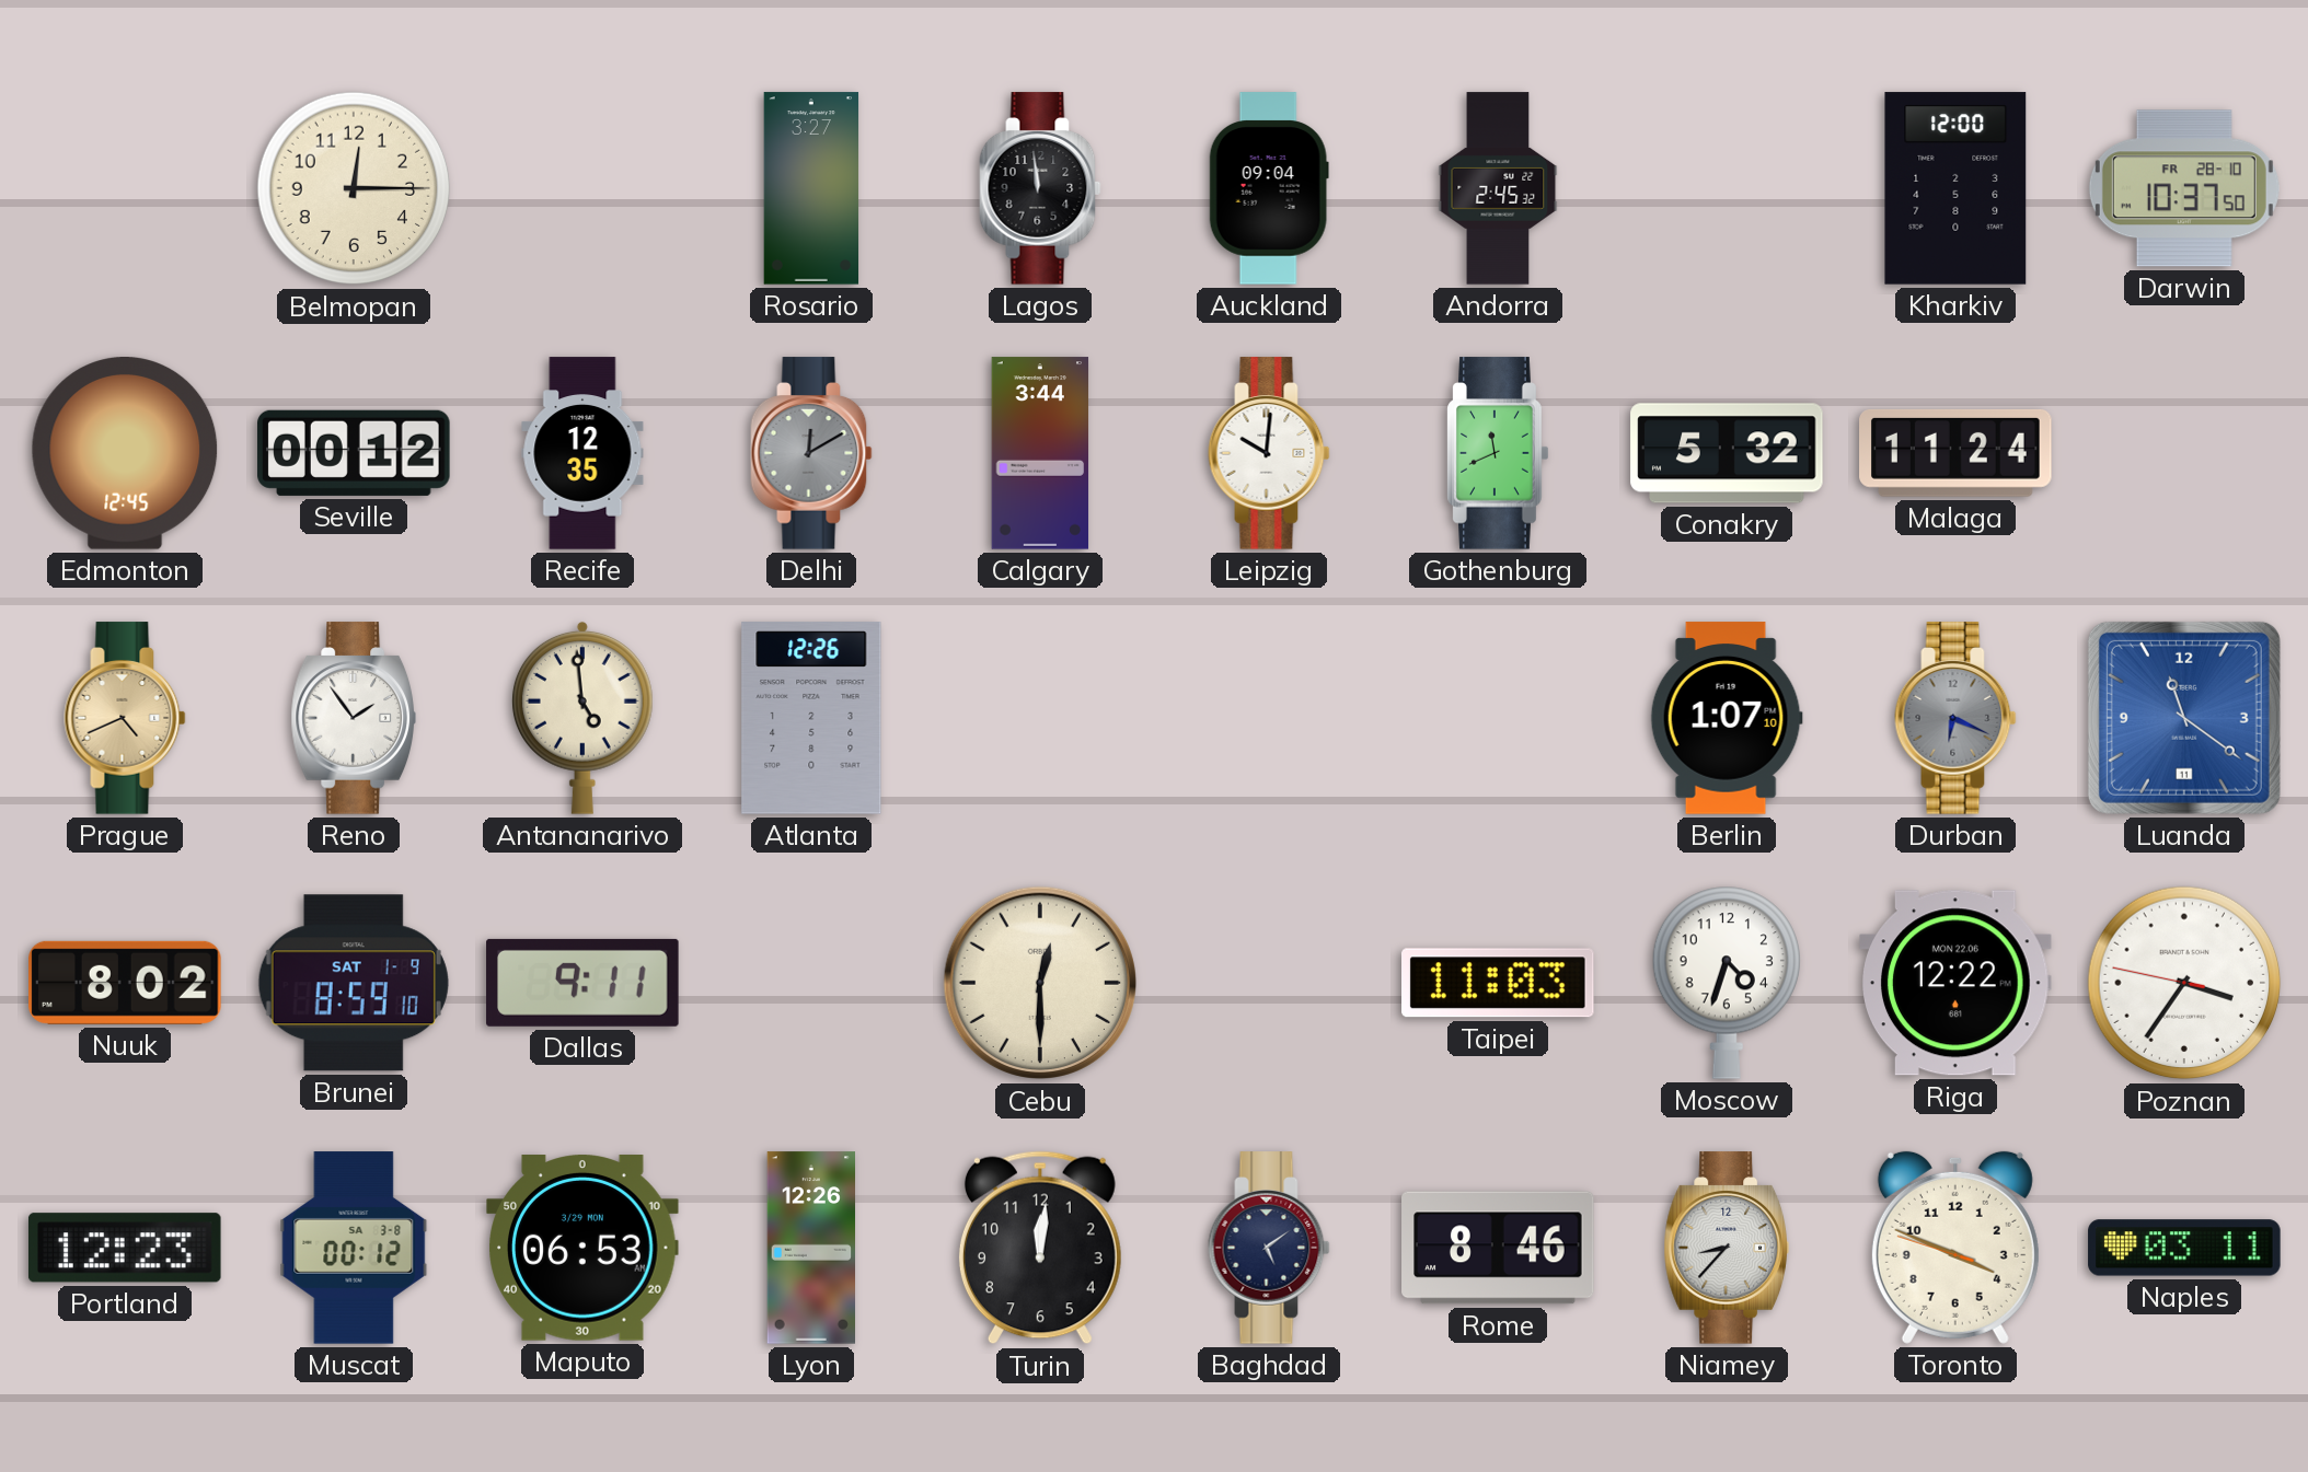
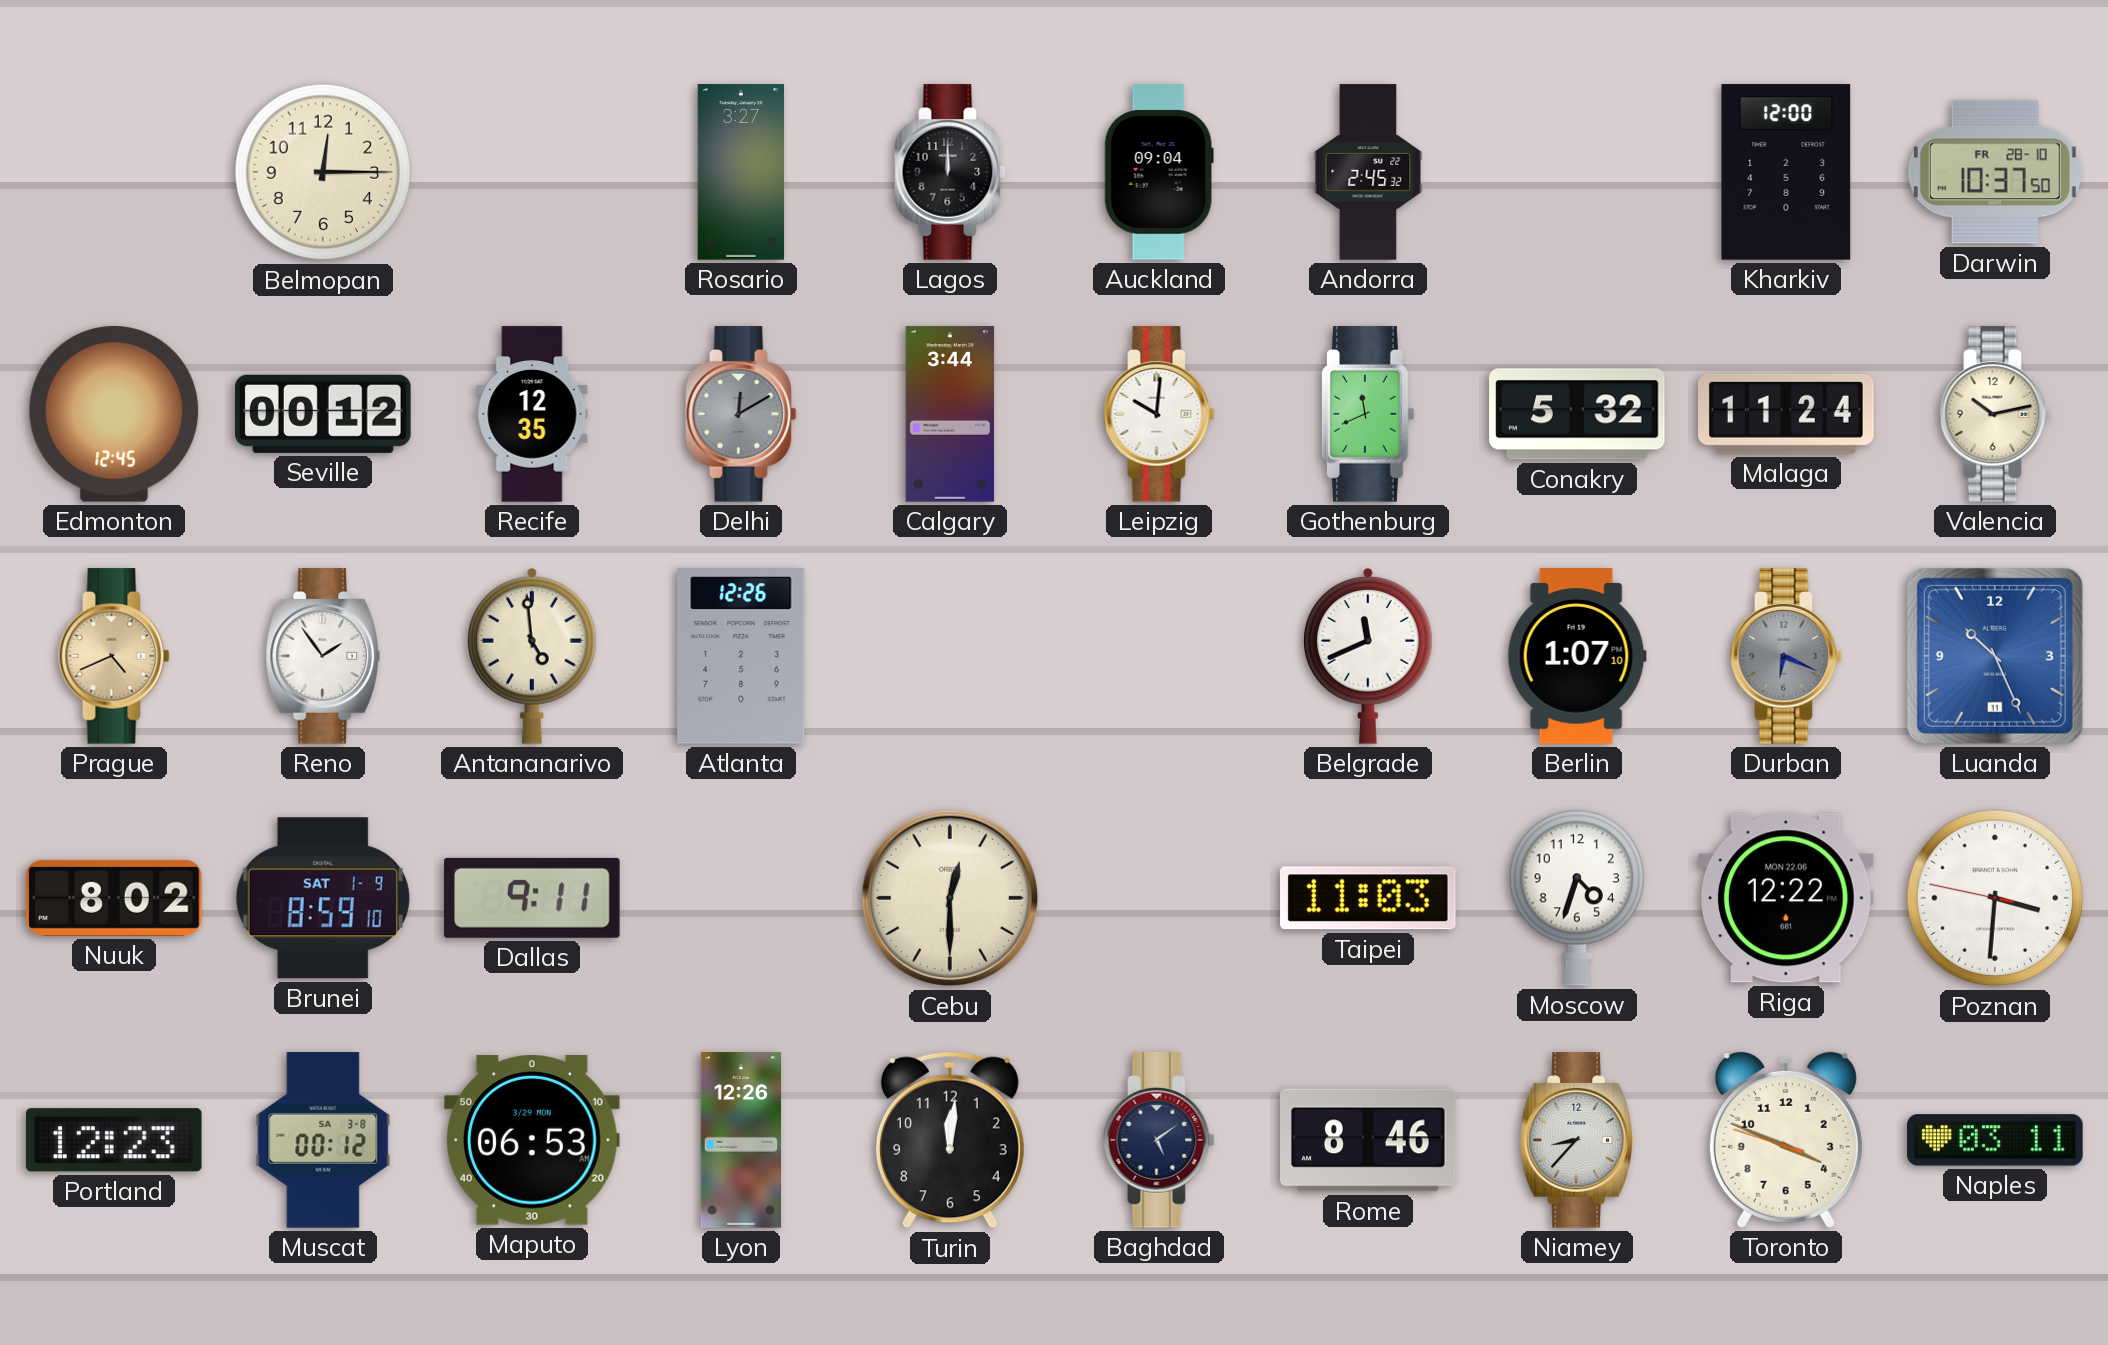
Lagos: 11:59 -> 12:00 (950, 172)
Valencia: none -> 10:13 (1995, 414)
Belgrade: none -> 11:41 (1368, 656)
Luanda: 11:21 -> 10:26 (1995, 656)
Poznan: 3:35 -> 3:30 (1995, 898)
